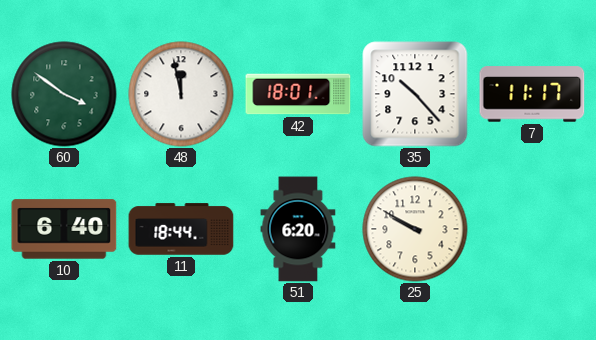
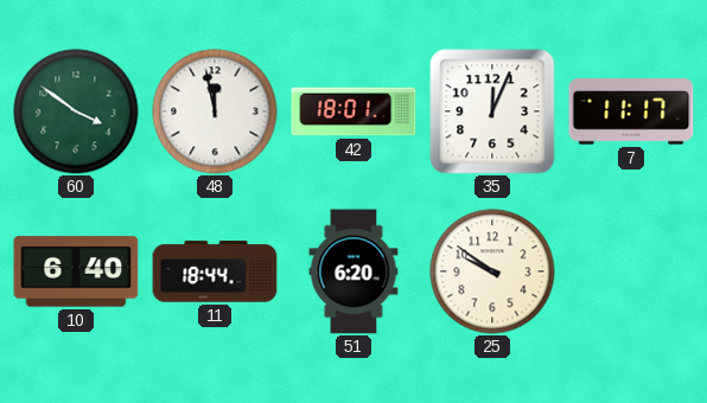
35: 10:23 -> 12:04 (492, 111)
25: 9:50 -> 9:51 (492, 271)
